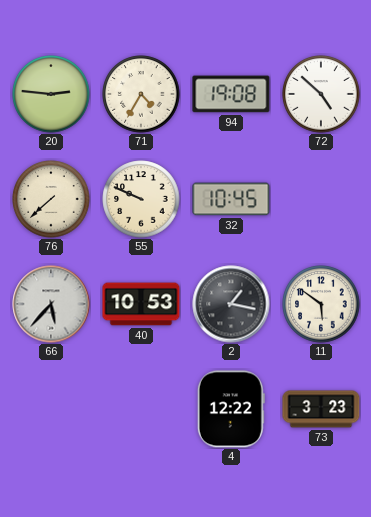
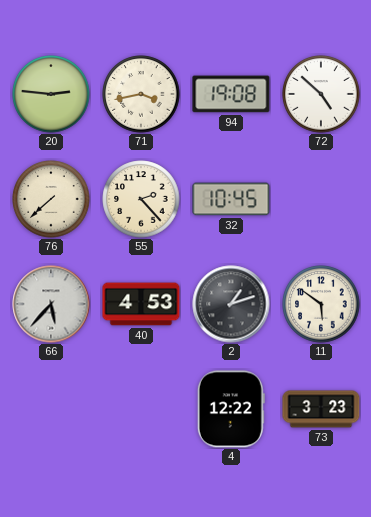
71: 4:35 -> 3:43 (141, 94)
55: 9:49 -> 2:23 (141, 199)
40: 10:53 -> 4:53 (141, 304)
2: 1:17 -> 1:12 (231, 304)
